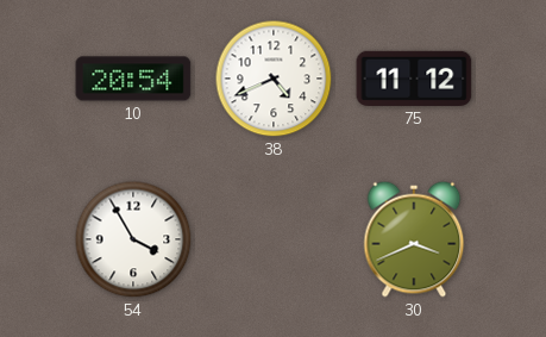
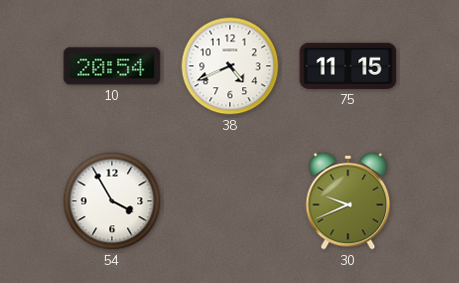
75: 11:12 -> 11:15 (348, 66)
30: 3:41 -> 9:41 (348, 201)
